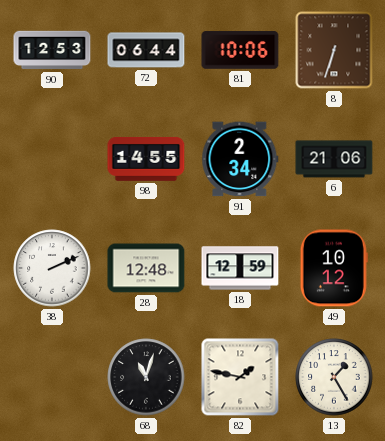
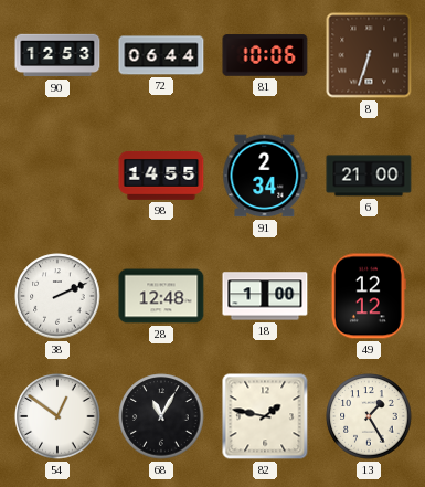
6: 21:06 -> 21:00 (369, 176)
18: 12:59 -> 1:00 (265, 296)
49: 10:12 -> 12:12 (369, 296)
54: none -> 12:51 (57, 416)
68: 11:03 -> 11:05 (161, 416)
